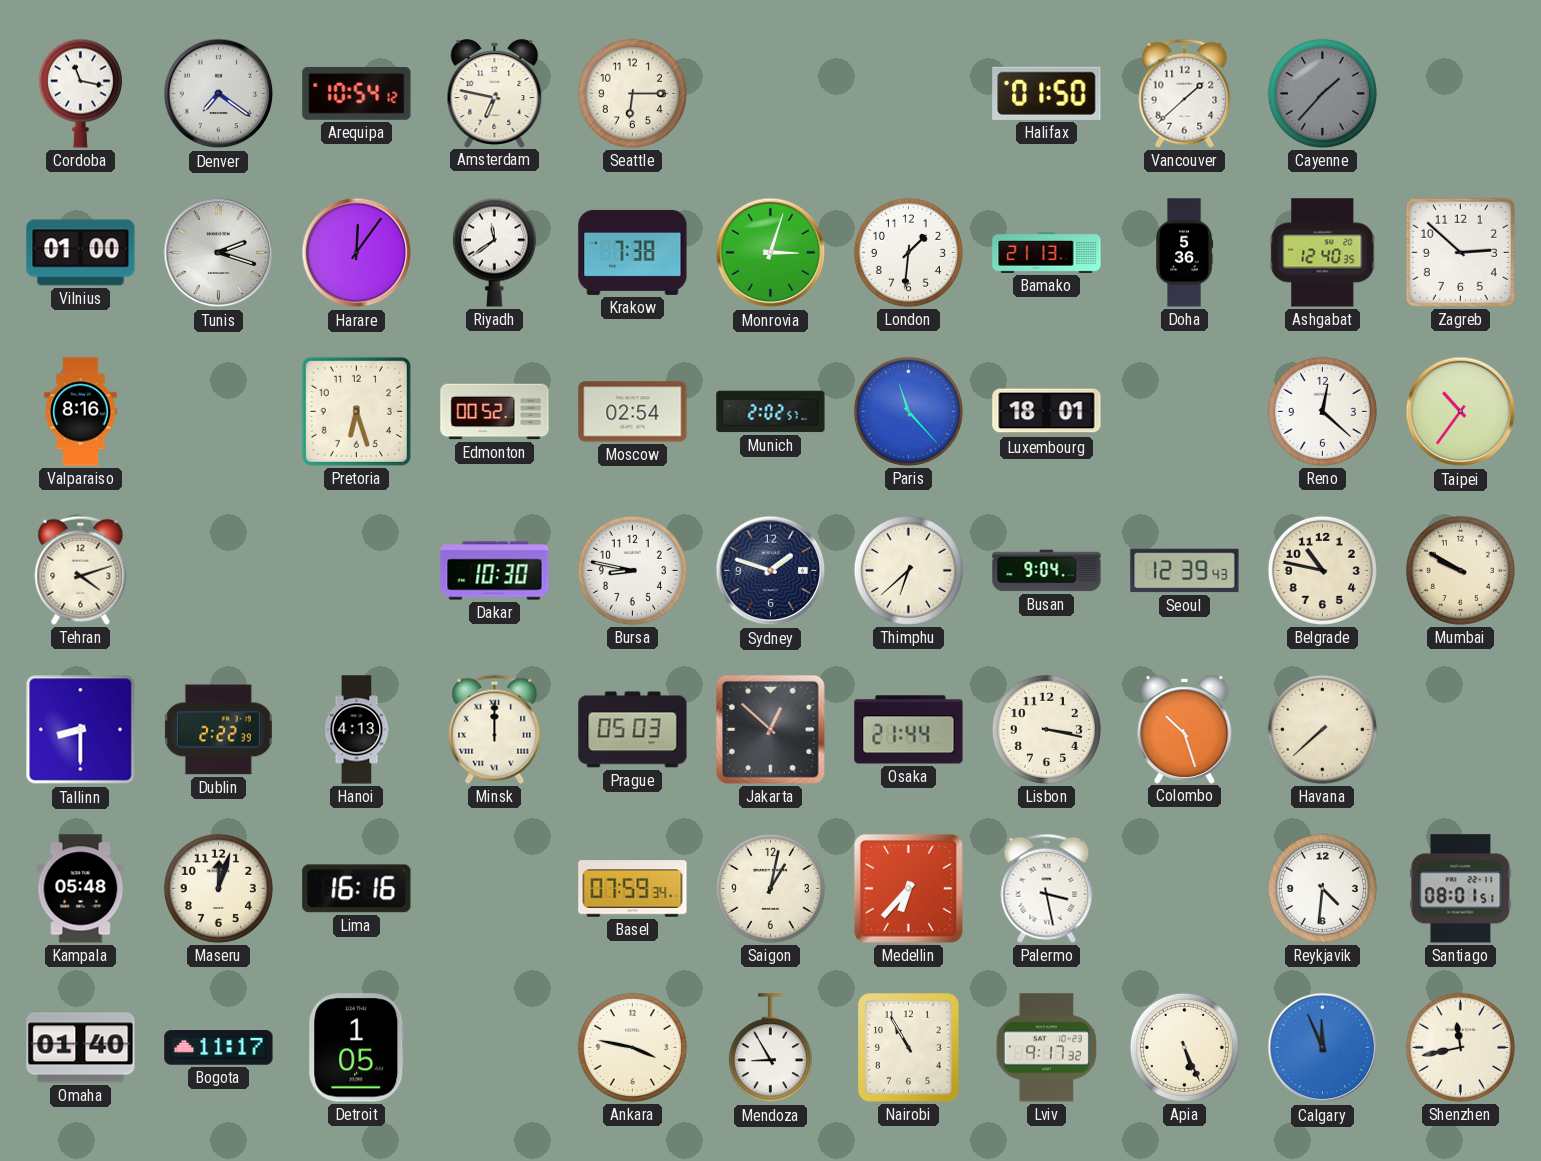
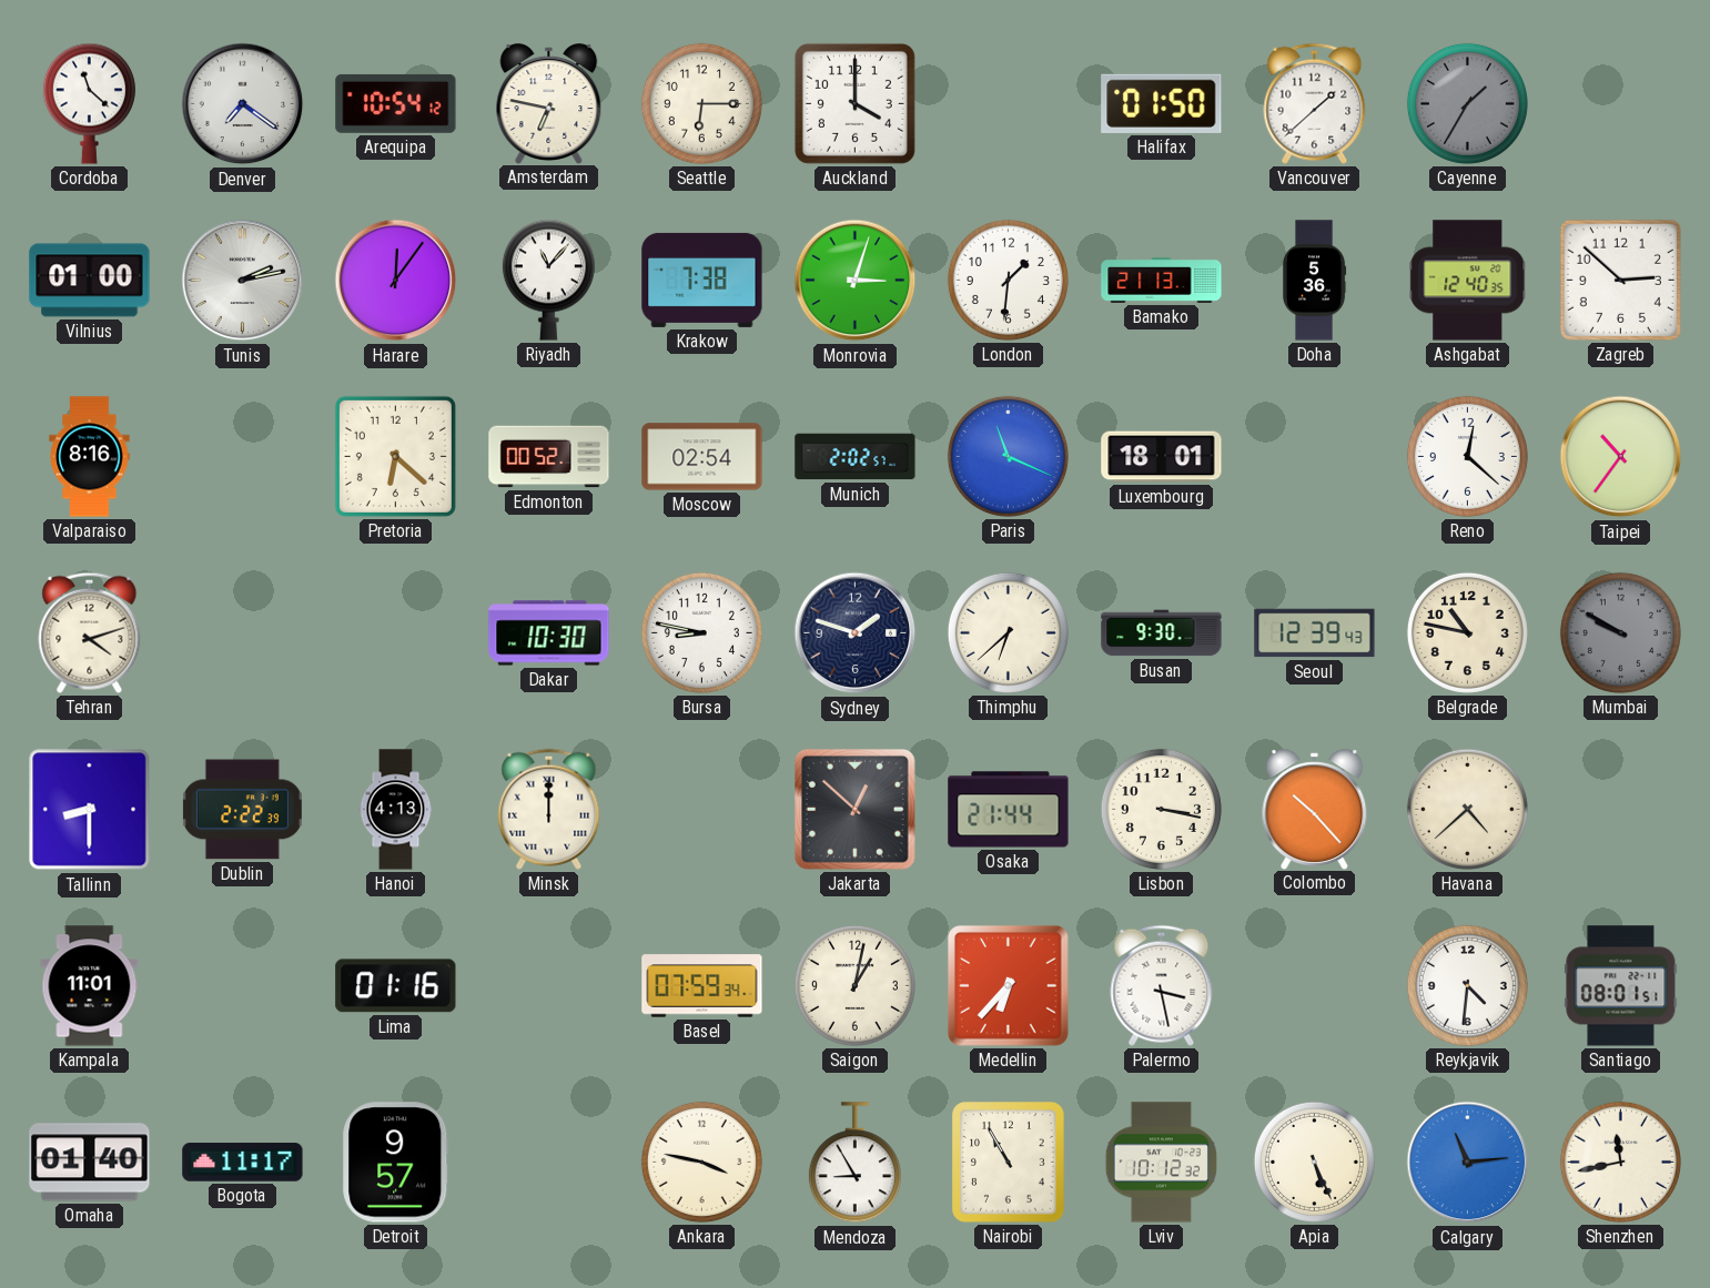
Cordoba: 11:17 -> 11:22 (89, 103)
Auckland: none -> 4:00 (854, 103)
Cayenne: 1:37 -> 1:35 (1467, 103)
Tunis: 2:18 -> 2:13 (243, 281)
Riyadh: 11:39 -> 11:07 (548, 280)
Pretoria: 6:27 -> 6:22 (395, 456)
Paris: 11:23 -> 11:19 (1008, 456)
Busan: 9:04 -> 9:30 (1162, 633)
Mumbai dial: cream -> grey (1620, 632)
Prague: 05:03 -> none (633, 730)
Colombo: 10:27 -> 10:23 (1315, 809)
Havana: 7:38 -> 4:38 (1467, 809)
Kampala: 05:48 -> 11:01 (90, 986)
Maseru: 12:03 -> none (218, 888)
Lima: 16:16 -> 01:16 (396, 986)
Detroit: 1:05 -> 9:57 (396, 1163)
Lviv: 9:17 -> 10:12 (1161, 1163)
Calgary: 11:56 -> 11:14 (1468, 1163)
